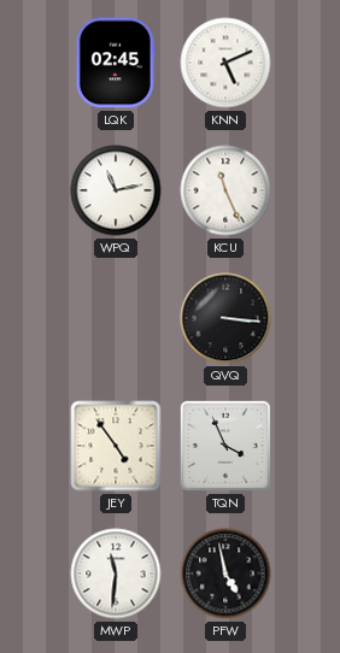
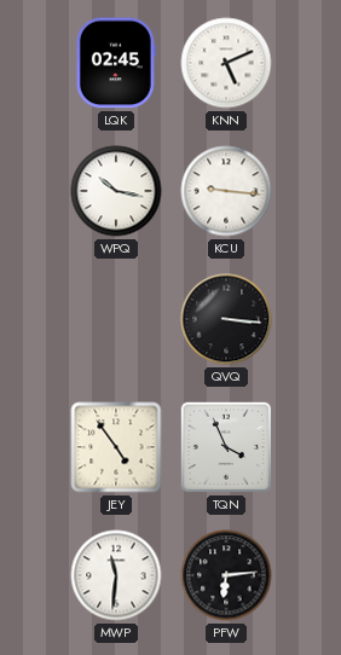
WPQ: 11:13 -> 10:17 (116, 191)
KCU: 11:26 -> 9:16 (226, 191)
PFW: 4:58 -> 6:14 (226, 575)
